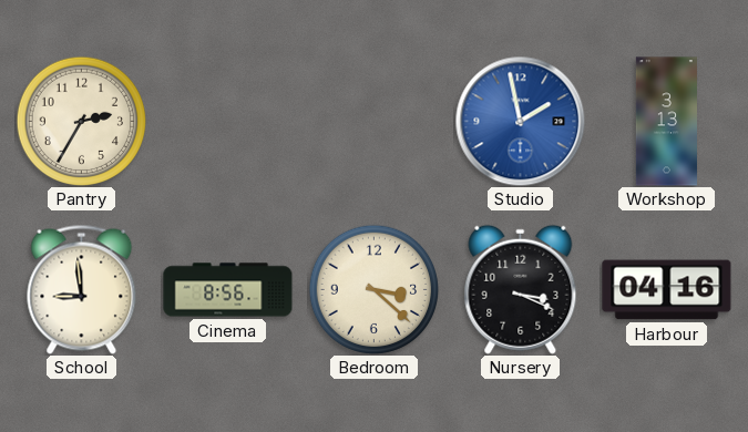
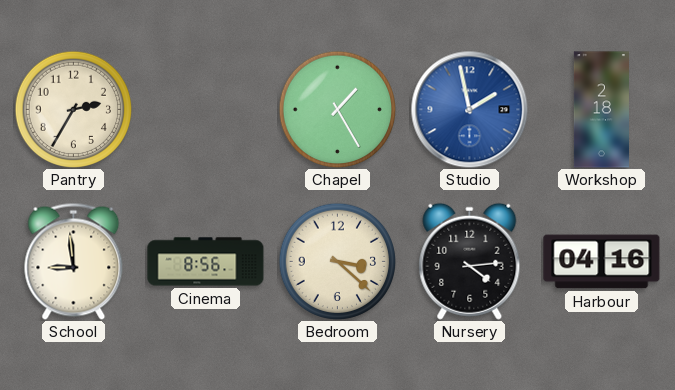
Chapel: none -> 1:25 (337, 109)
Workshop: 3:13 -> 2:18 (601, 110)
Nursery: 3:19 -> 4:14 (470, 261)
